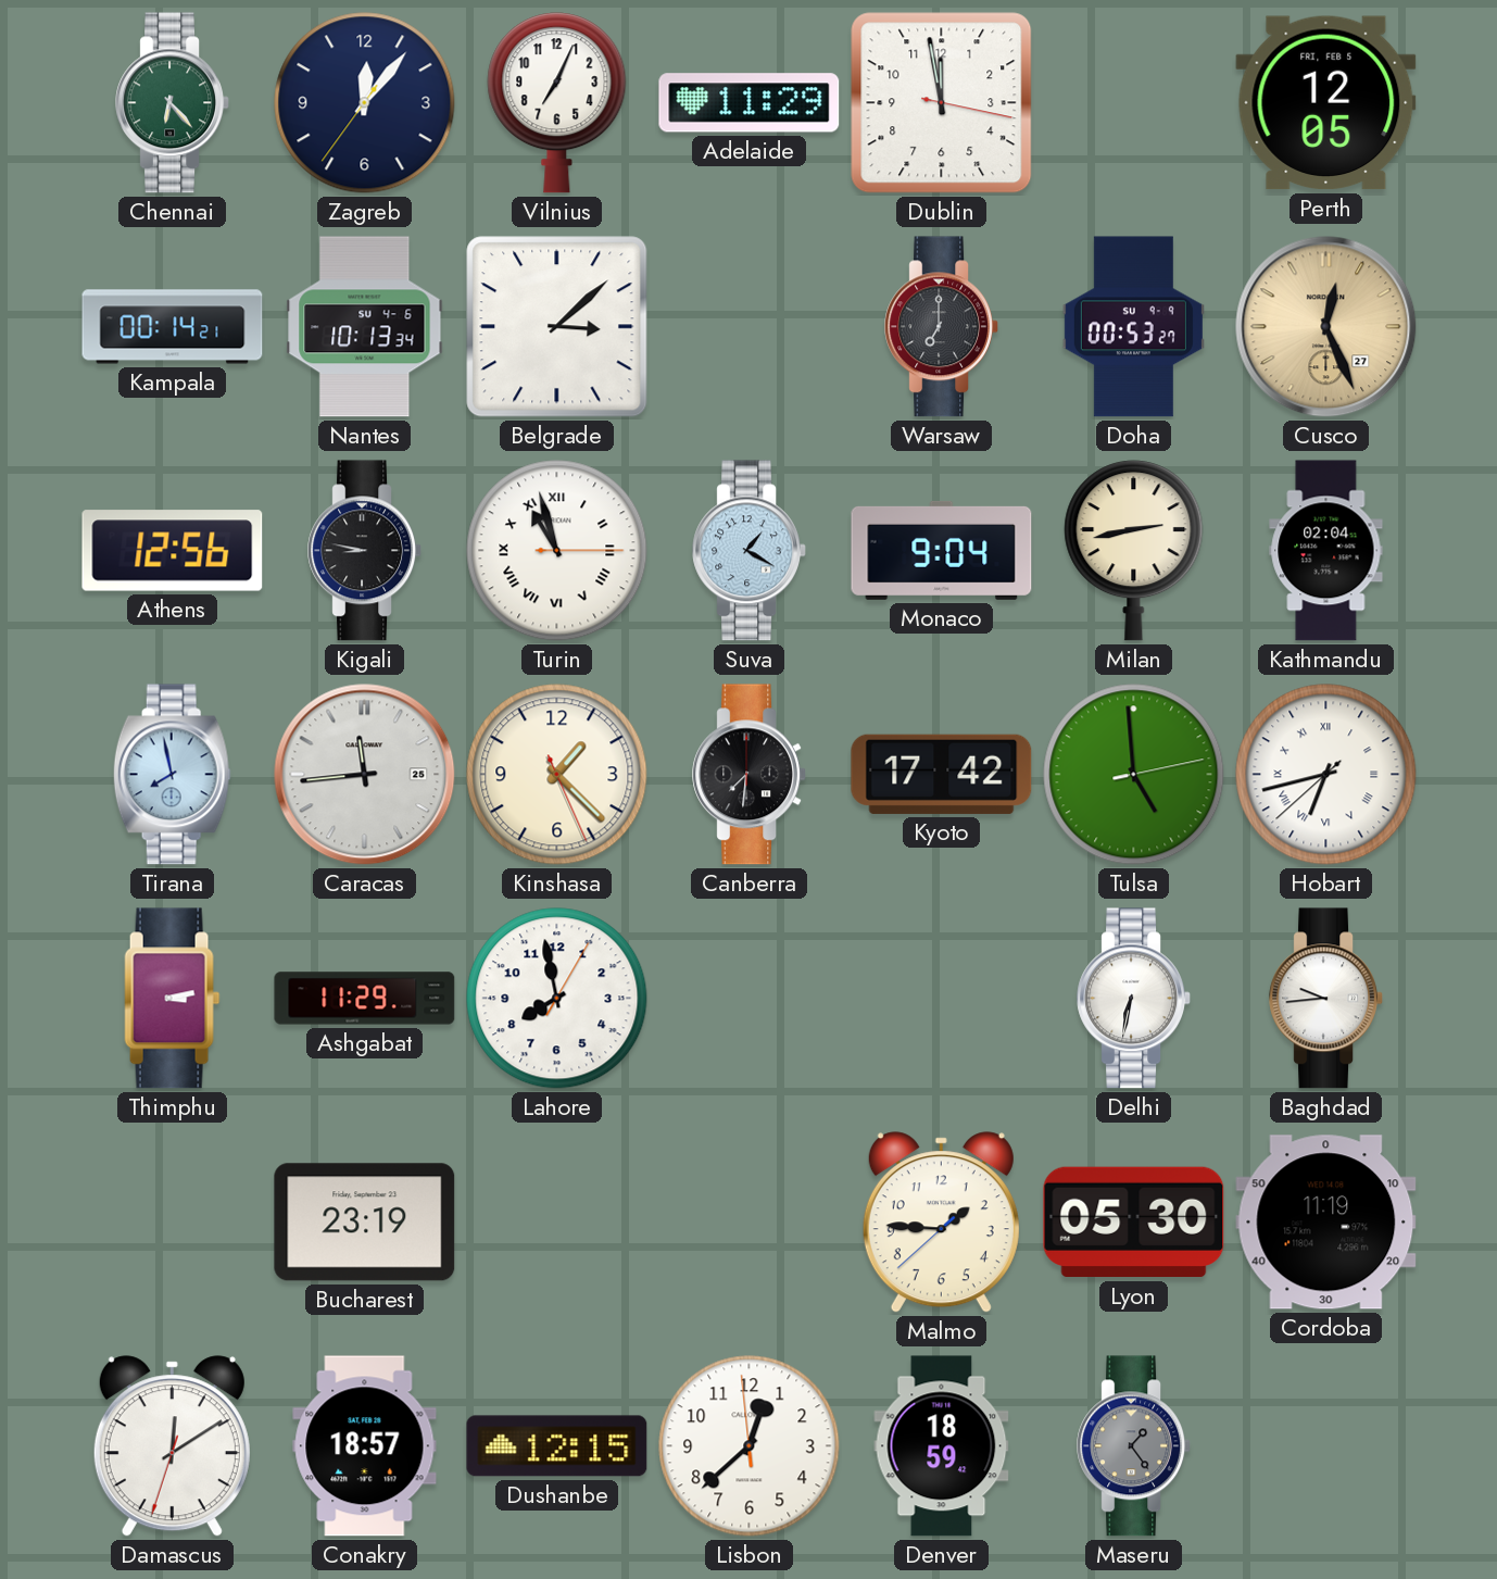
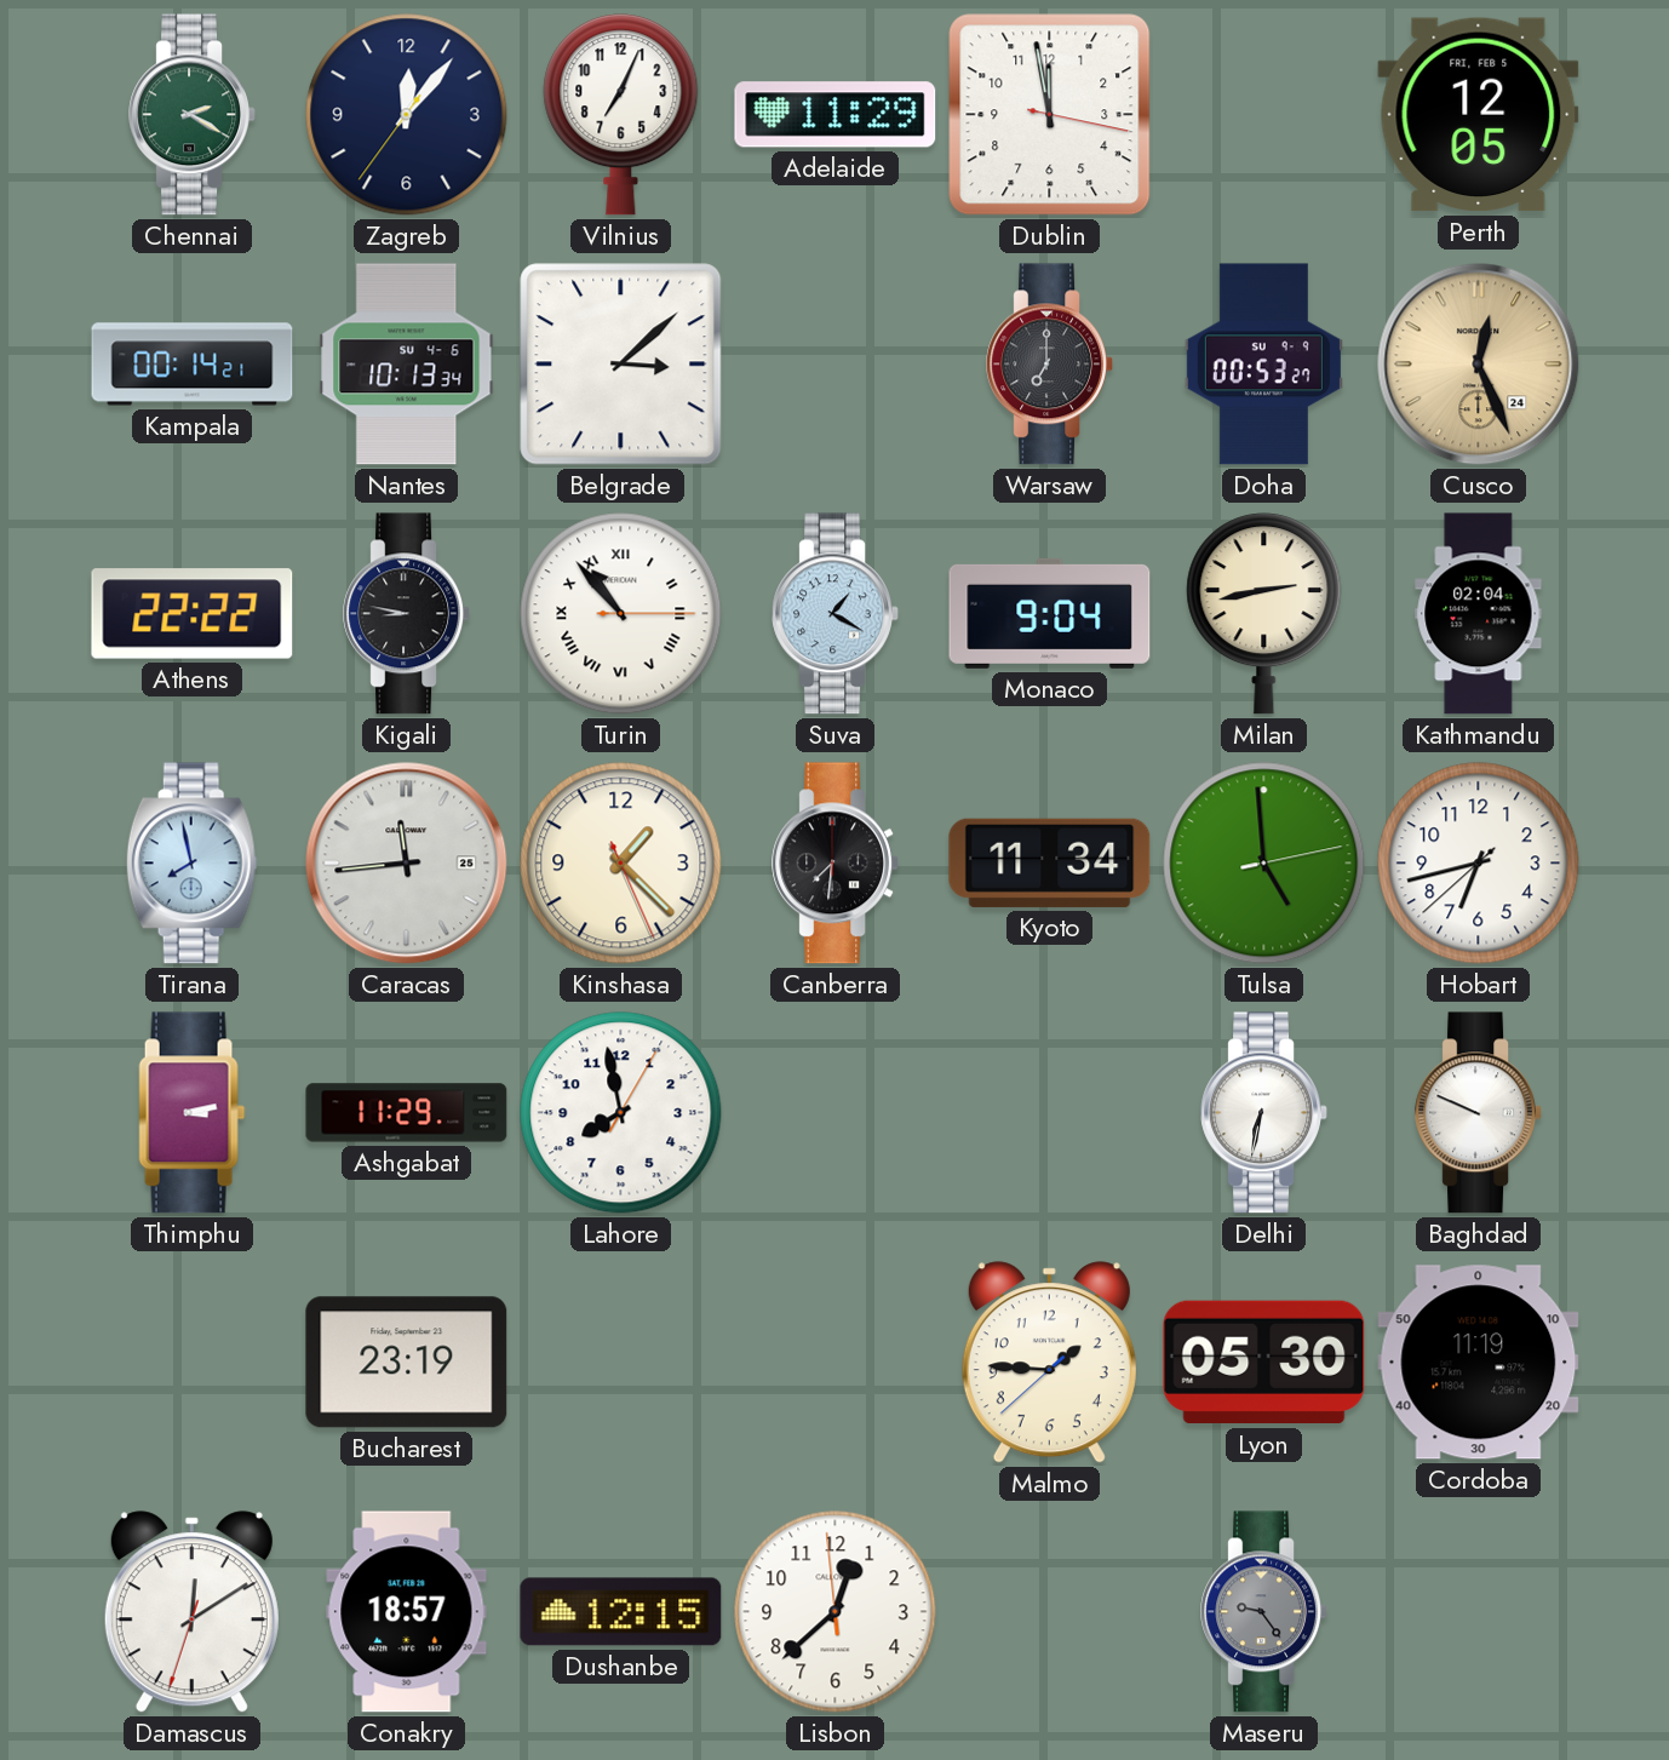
Chennai: 6:23 -> 2:20 (191, 115)
Cusco date: 27 -> 24 (1479, 365)
Athens: 12:56 -> 22:22 (193, 614)
Turin: 10:57 -> 10:53 (621, 614)
Kyoto: 17:42 -> 11:34 (1050, 862)
Hobart numerals: Roman -> Arabic (1479, 864)
Baghdad: 9:44 -> 9:49 (1478, 1113)
Denver: 18:59 -> none (942, 1446)
Maseru: 1:24 -> 9:24 (1263, 1612)
